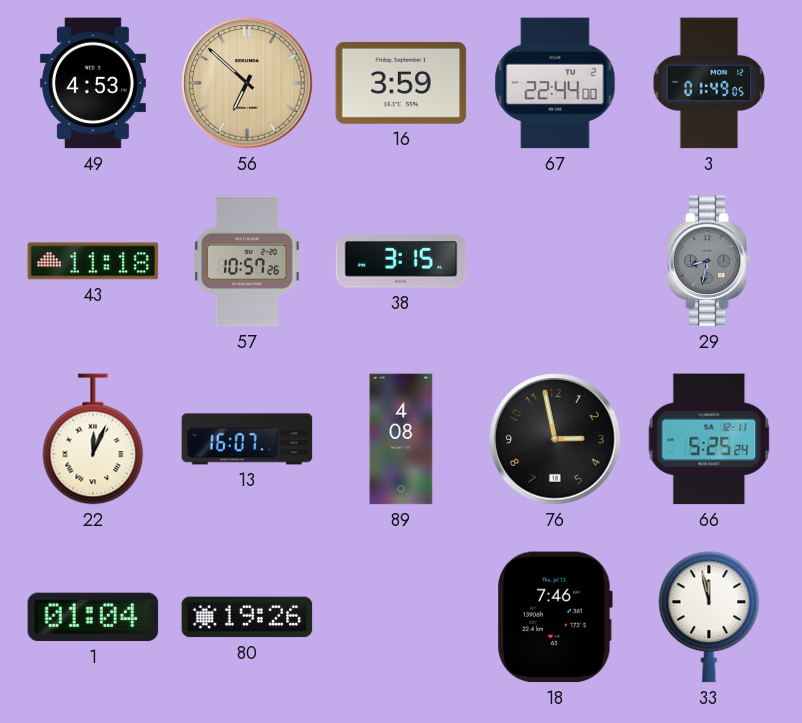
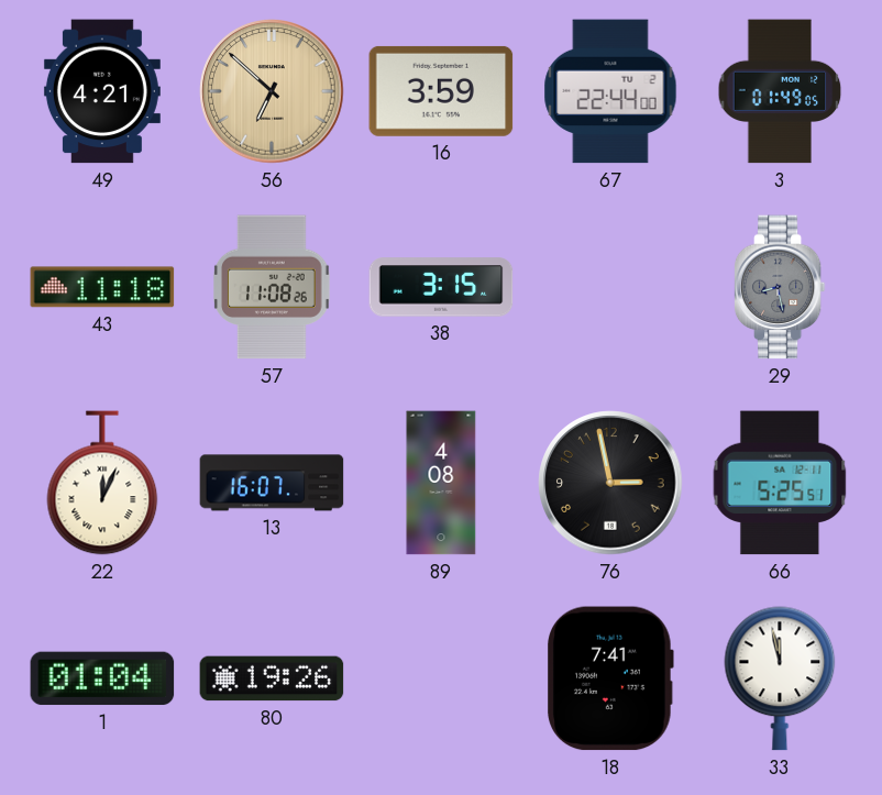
49: 4:53 -> 4:21 (102, 91)
57: 10:57 -> 11:08 (273, 287)
29: 8:32 -> 8:28 (780, 287)
66: 5:25:24 -> 5:25:51 (780, 483)
18: 7:46 -> 7:41 (610, 678)
